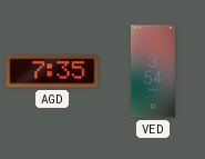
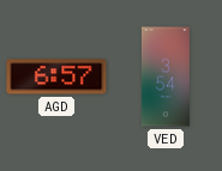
AGD: 7:35 -> 6:57 (56, 77)
